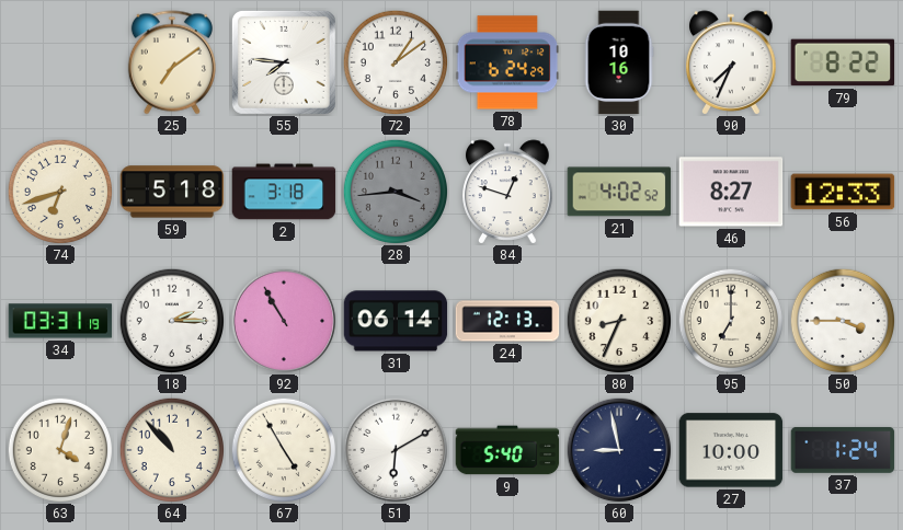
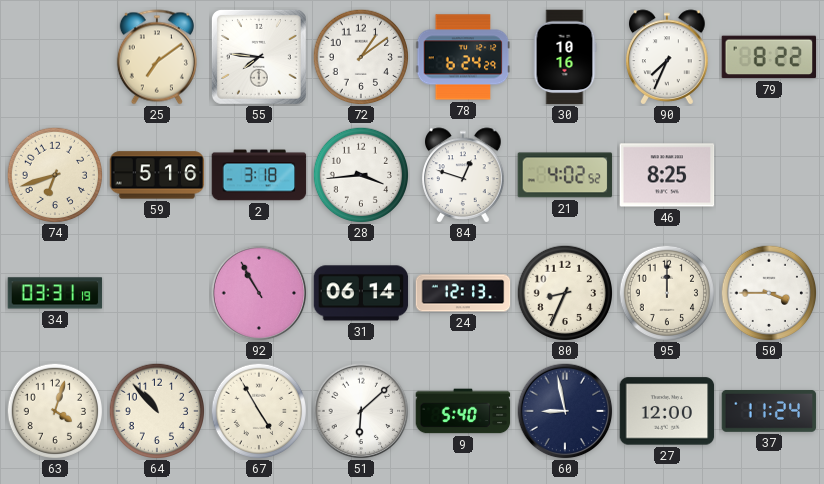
59: 5:18 -> 5:16 (157, 175)
28 dial: grey -> white (360, 174)
46: 8:27 -> 8:25 (667, 175)
56: 12:33 -> none (843, 192)
18: 2:15 -> none (171, 320)
95: 7:00 -> 12:00 (666, 292)
51: 6:10 -> 6:08 (361, 411)
27: 10:00 -> 12:00 (667, 411)
37: 1:24 -> 11:24 (769, 411)
